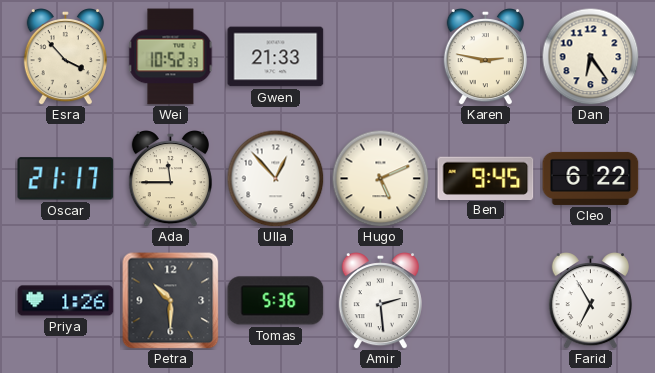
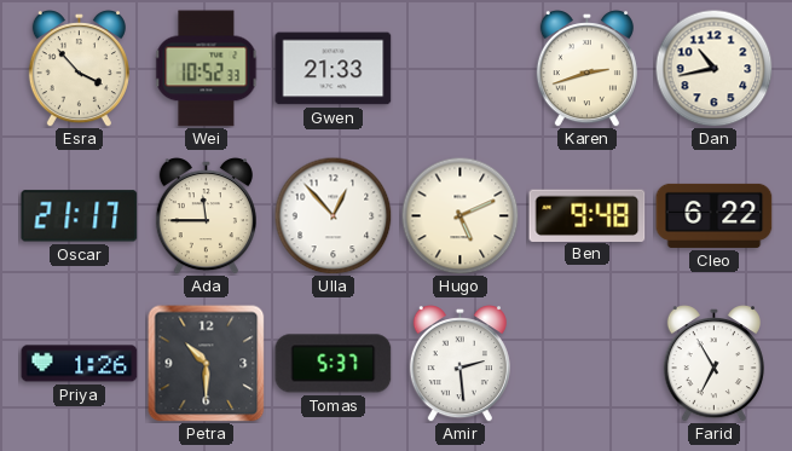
Karen: 2:47 -> 2:42 (586, 69)
Dan: 6:24 -> 10:43 (713, 68)
Ben: 9:45 -> 9:48 (588, 215)
Tomas: 5:36 -> 5:37 (334, 364)
